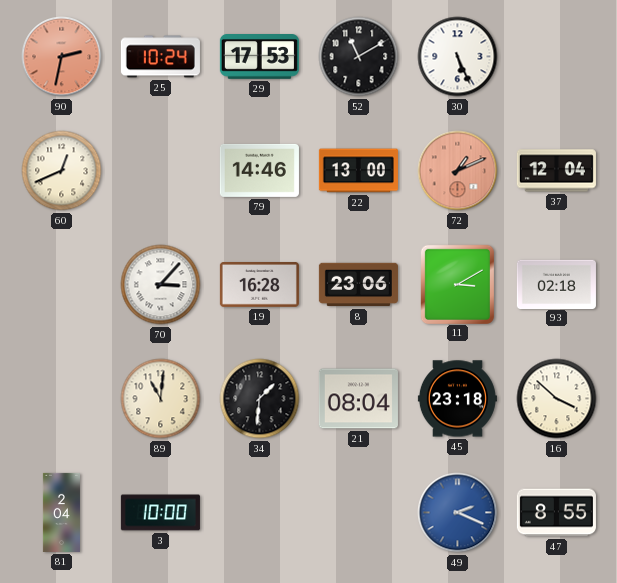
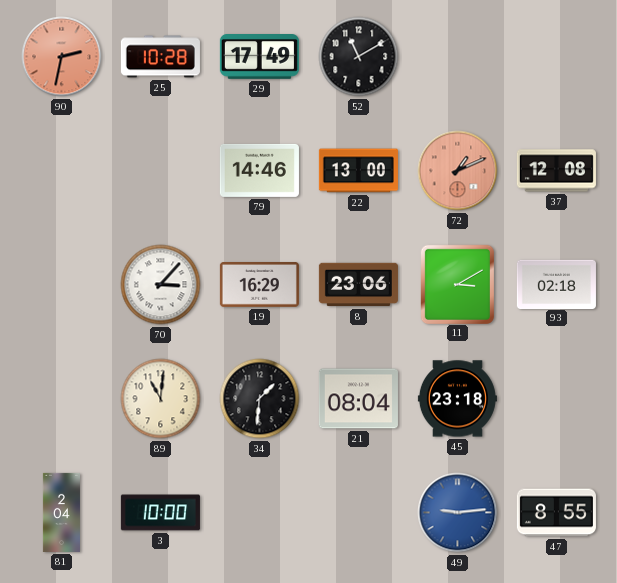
25: 10:24 -> 10:28 (160, 57)
29: 17:53 -> 17:49 (259, 57)
30: 5:26 -> none (458, 57)
60: 12:41 -> none (62, 171)
37: 12:04 -> 12:08 (556, 171)
19: 16:28 -> 16:29 (259, 285)
16: 3:52 -> none (557, 399)
49: 2:19 -> 9:14 (458, 513)
